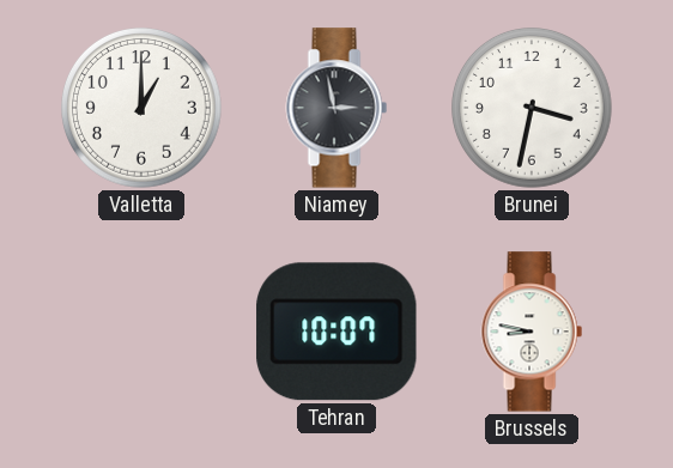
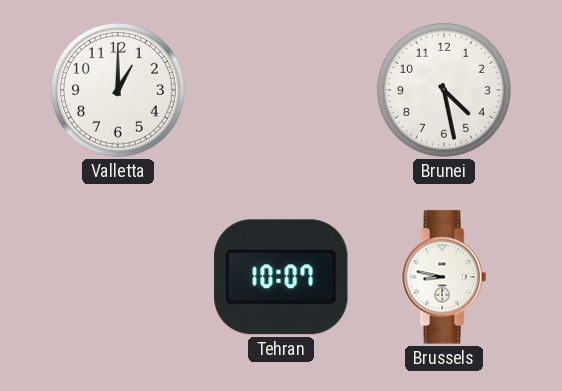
Niamey: 2:58 -> none (336, 108)
Brunei: 3:32 -> 4:28 (445, 91)
